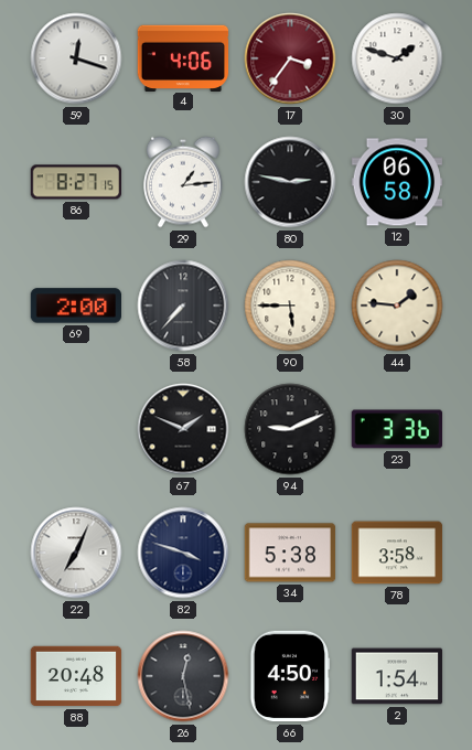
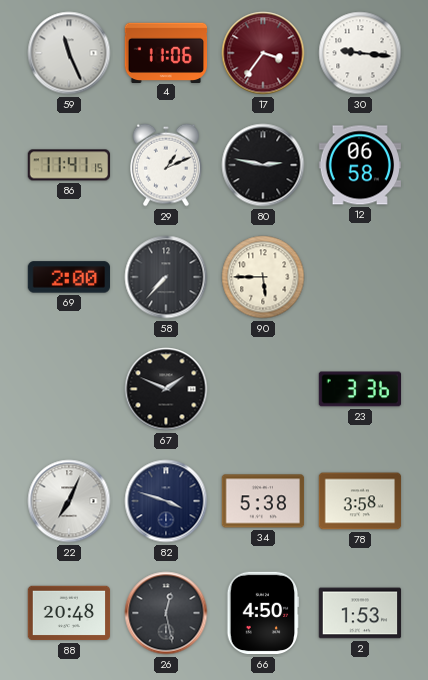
59: 12:18 -> 11:26 (69, 53)
4: 4:06 -> 11:06 (166, 52)
30: 1:48 -> 9:16 (360, 53)
86: 8:27 -> 11:41 (69, 165)
29: 1:14 -> 1:11 (167, 165)
44: 1:46 -> none (397, 306)
94: 9:11 -> none (290, 429)
2: 1:54 -> 1:53 (360, 613)
